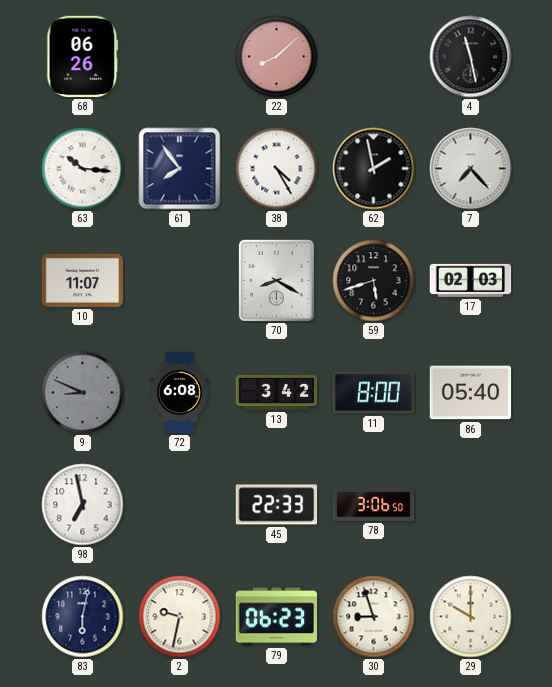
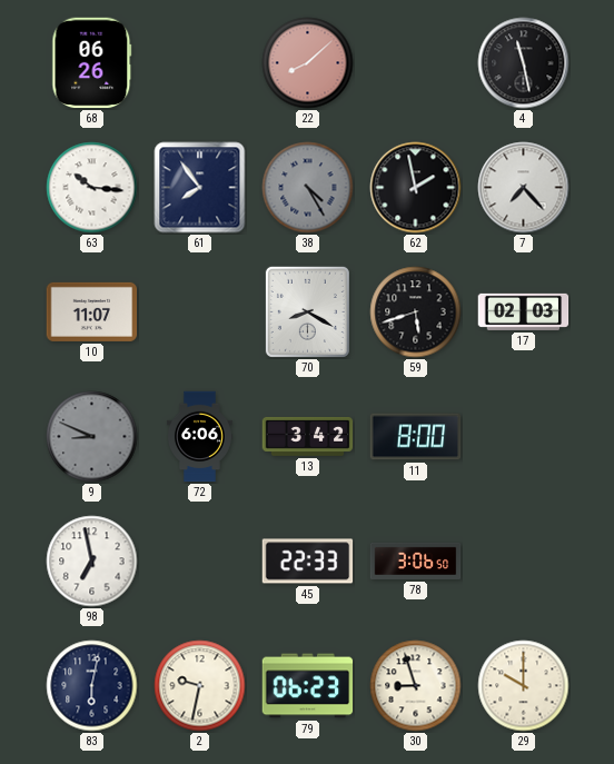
38 dial: white -> grey (308, 188)
72: 6:08 -> 6:06 (200, 437)
86: 05:40 -> none (471, 393)
